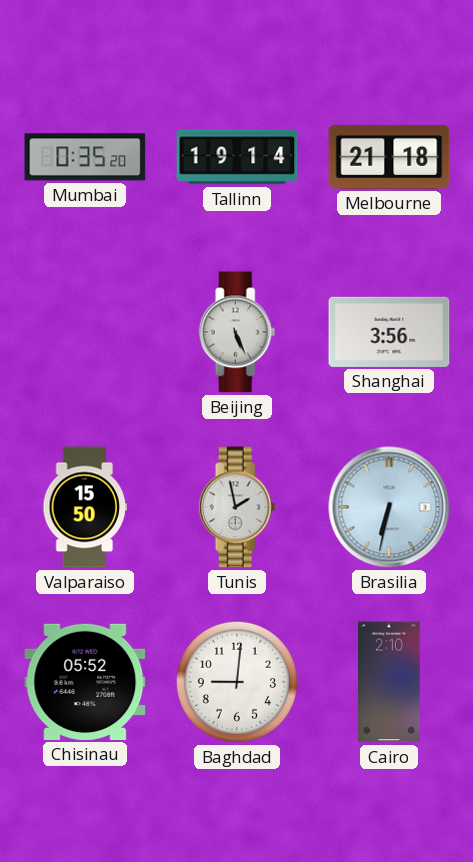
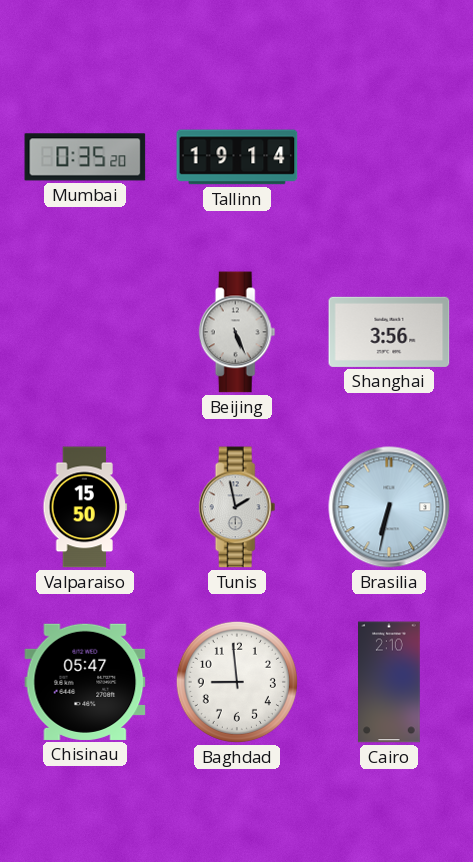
Melbourne: 21:18 -> none (389, 157)
Chisinau: 05:52 -> 05:47 (85, 682)
Baghdad: 9:01 -> 8:59 (237, 682)
